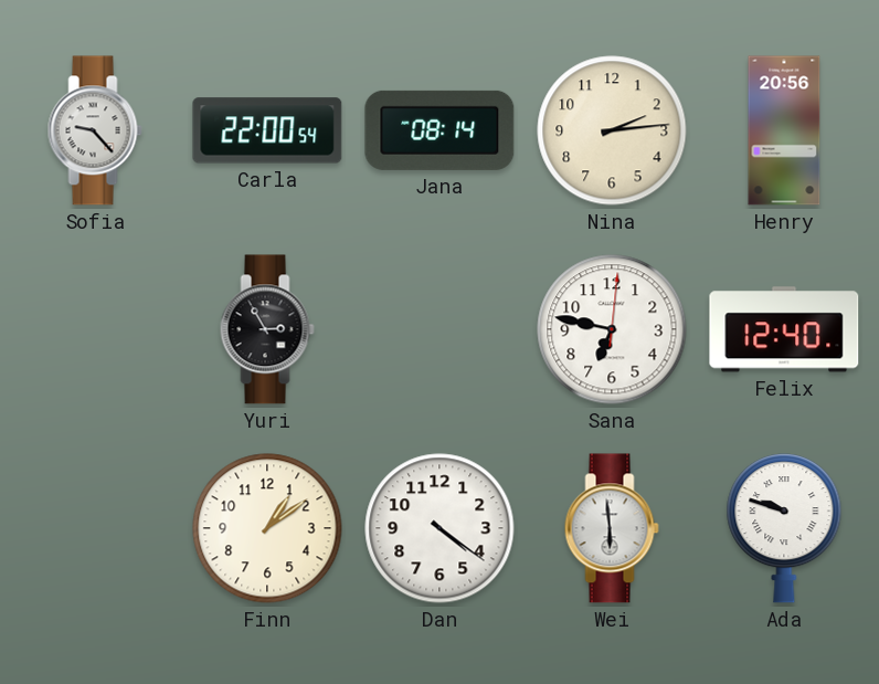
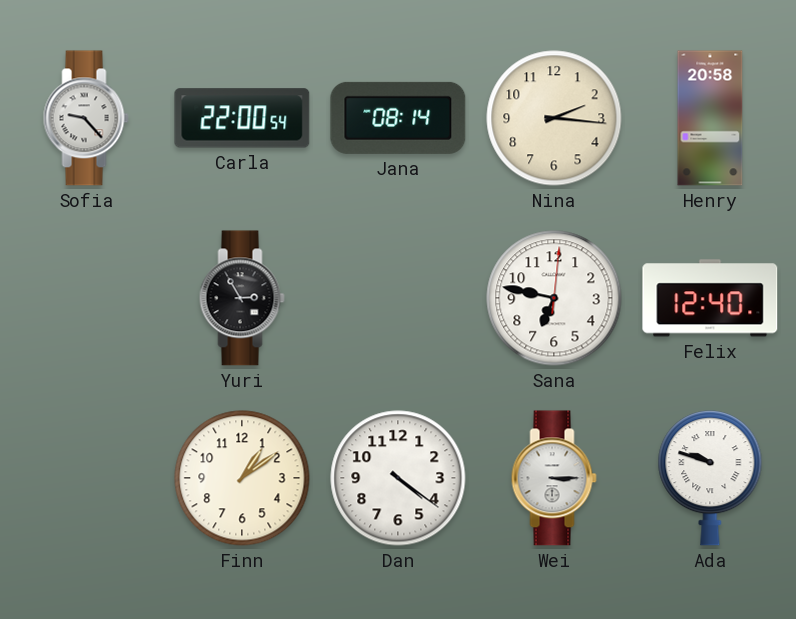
Nina: 2:14 -> 2:16 (554, 118)
Henry: 20:56 -> 20:58 (710, 118)
Wei: 5:59 -> 3:15 (554, 478)
